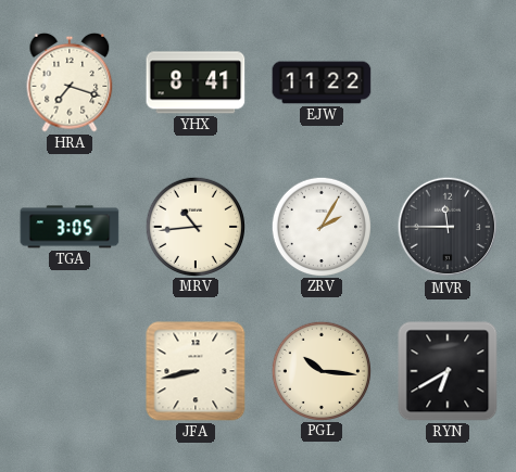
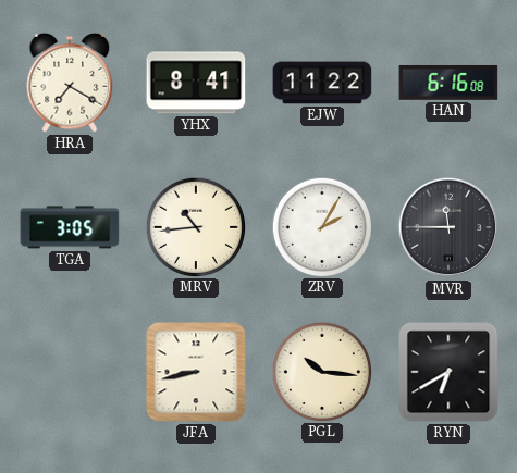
HRA: 7:18 -> 7:20 (70, 83)
HAN: none -> 6:16 (448, 83)
